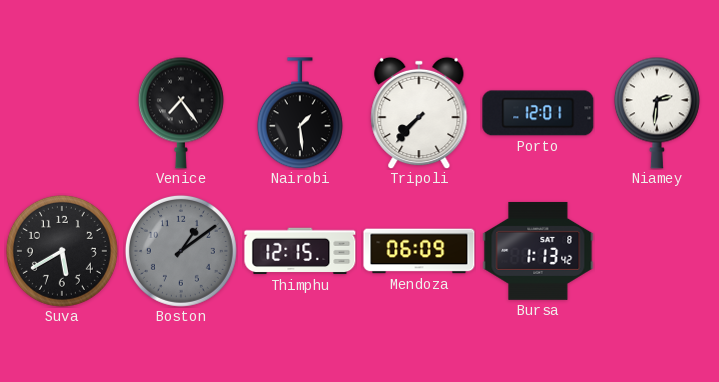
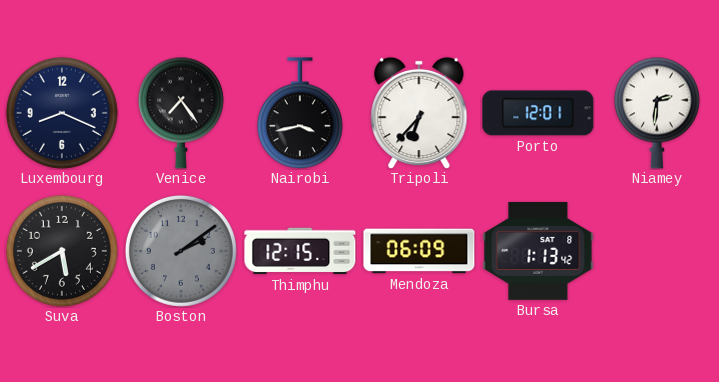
Luxembourg: none -> 8:19 (62, 113)
Nairobi: 1:29 -> 3:43 (300, 113)
Tripoli: 7:37 -> 6:37 (419, 113)
Boston: 1:09 -> 2:09 (181, 251)
